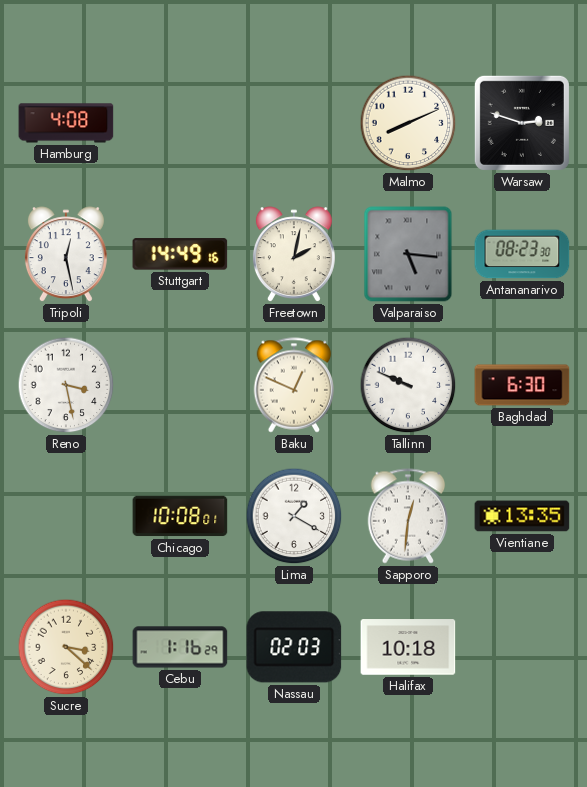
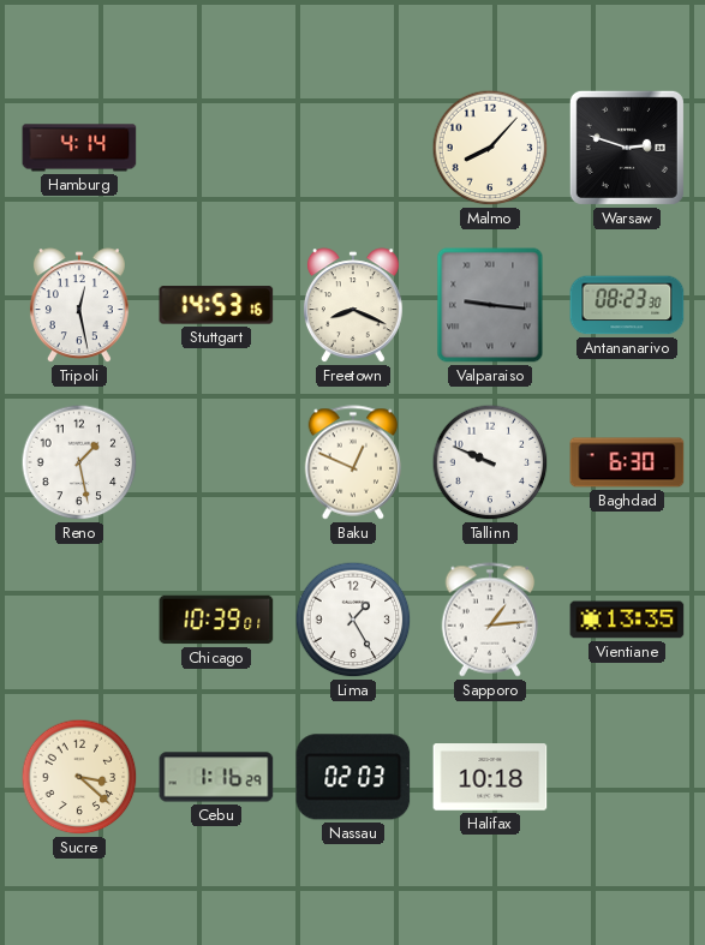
Hamburg: 4:08 -> 4:14 (79, 148)
Malmo: 8:11 -> 8:07 (490, 148)
Stuttgart: 14:49 -> 14:53 (216, 305)
Freetown: 2:02 -> 8:19 (353, 306)
Valparaiso: 5:16 -> 9:16 (490, 305)
Reno: 3:28 -> 1:28 (79, 462)
Chicago: 10:08 -> 10:39 (216, 620)
Lima: 1:20 -> 1:25 (353, 620)
Sapporo: 12:31 -> 1:14 (490, 620)
